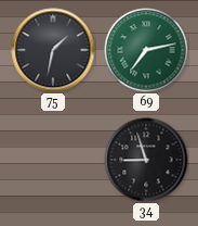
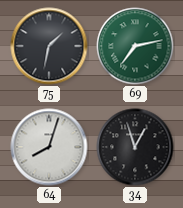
64: none -> 8:03 (49, 147)
34: 8:57 -> 12:57 (135, 147)
